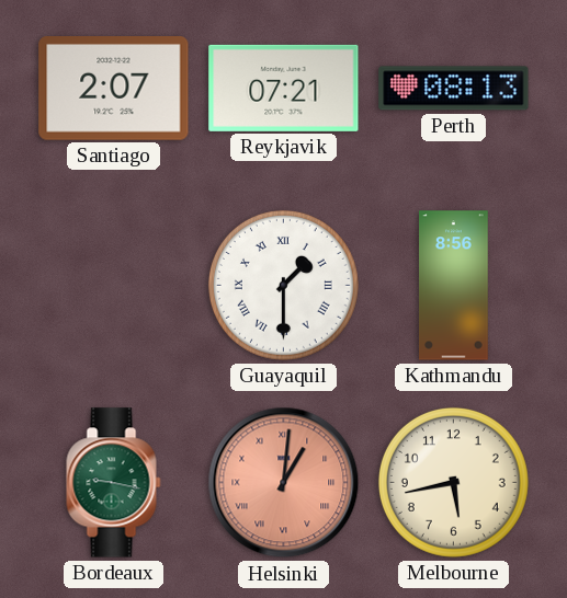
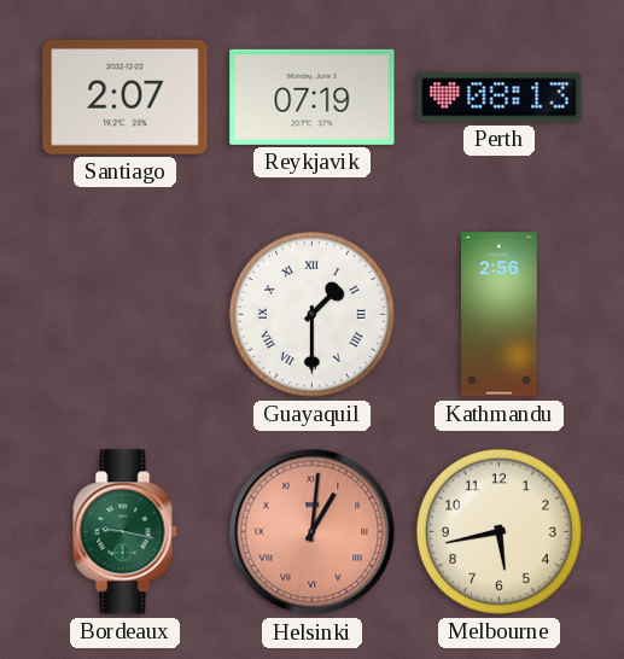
Reykjavik: 07:21 -> 07:19 (313, 97)
Kathmandu: 8:56 -> 2:56 (500, 315)
